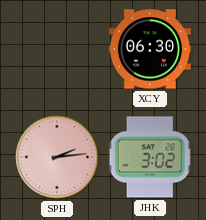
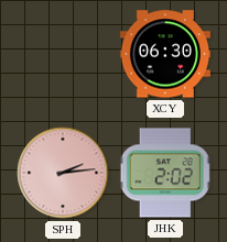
JHK: 3:02 -> 2:02 (165, 173)
